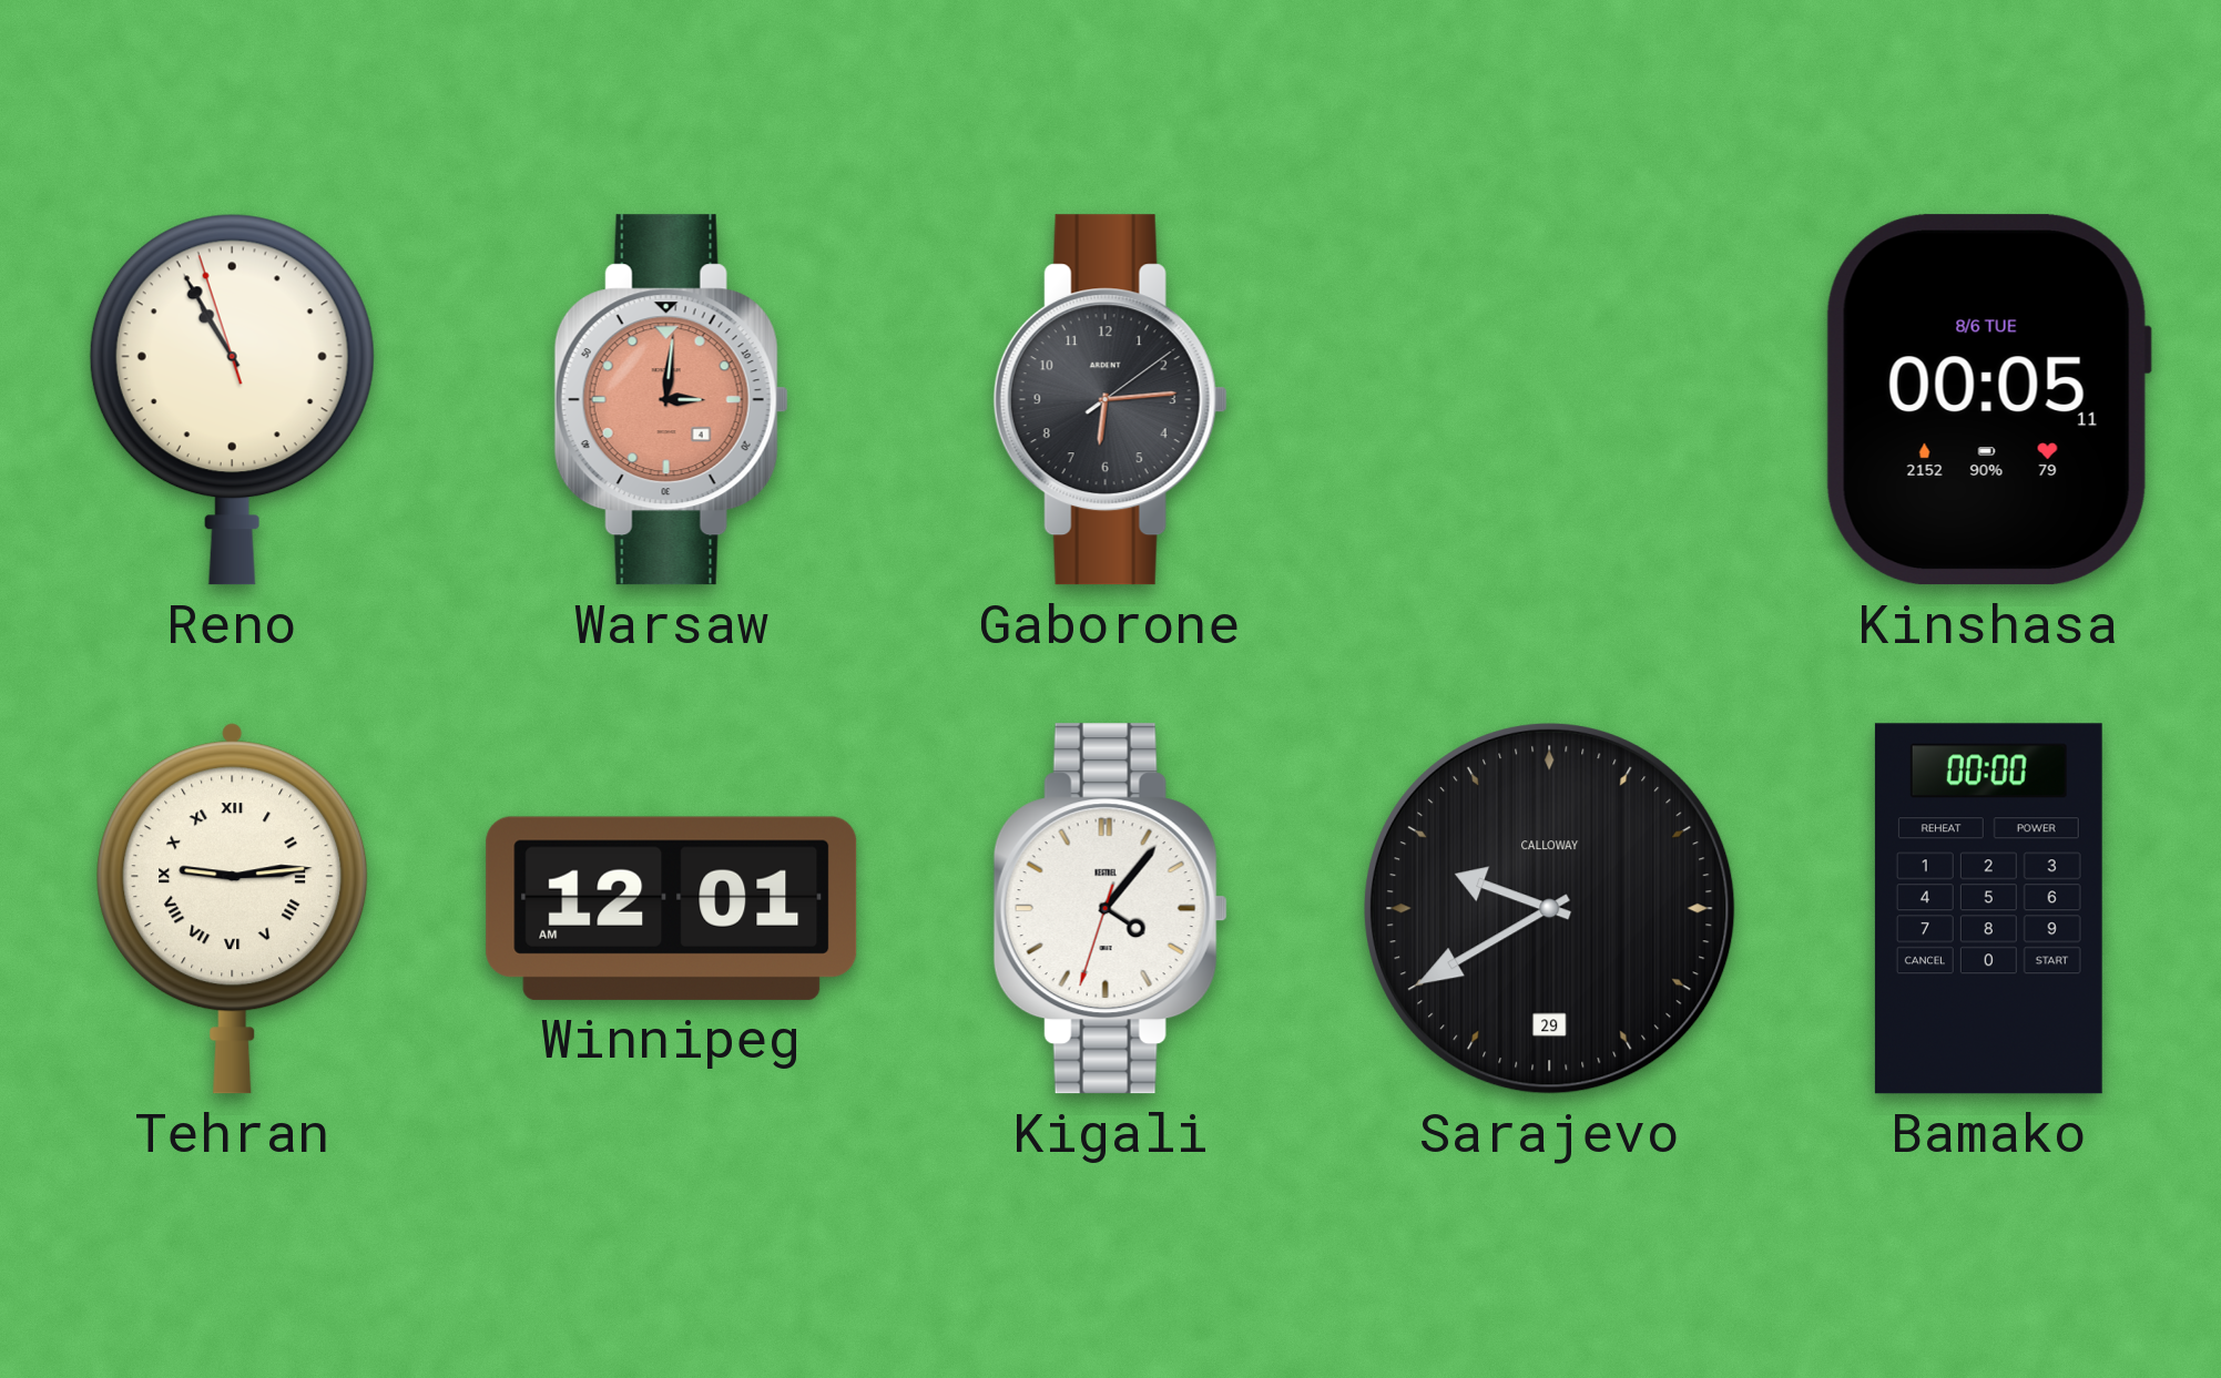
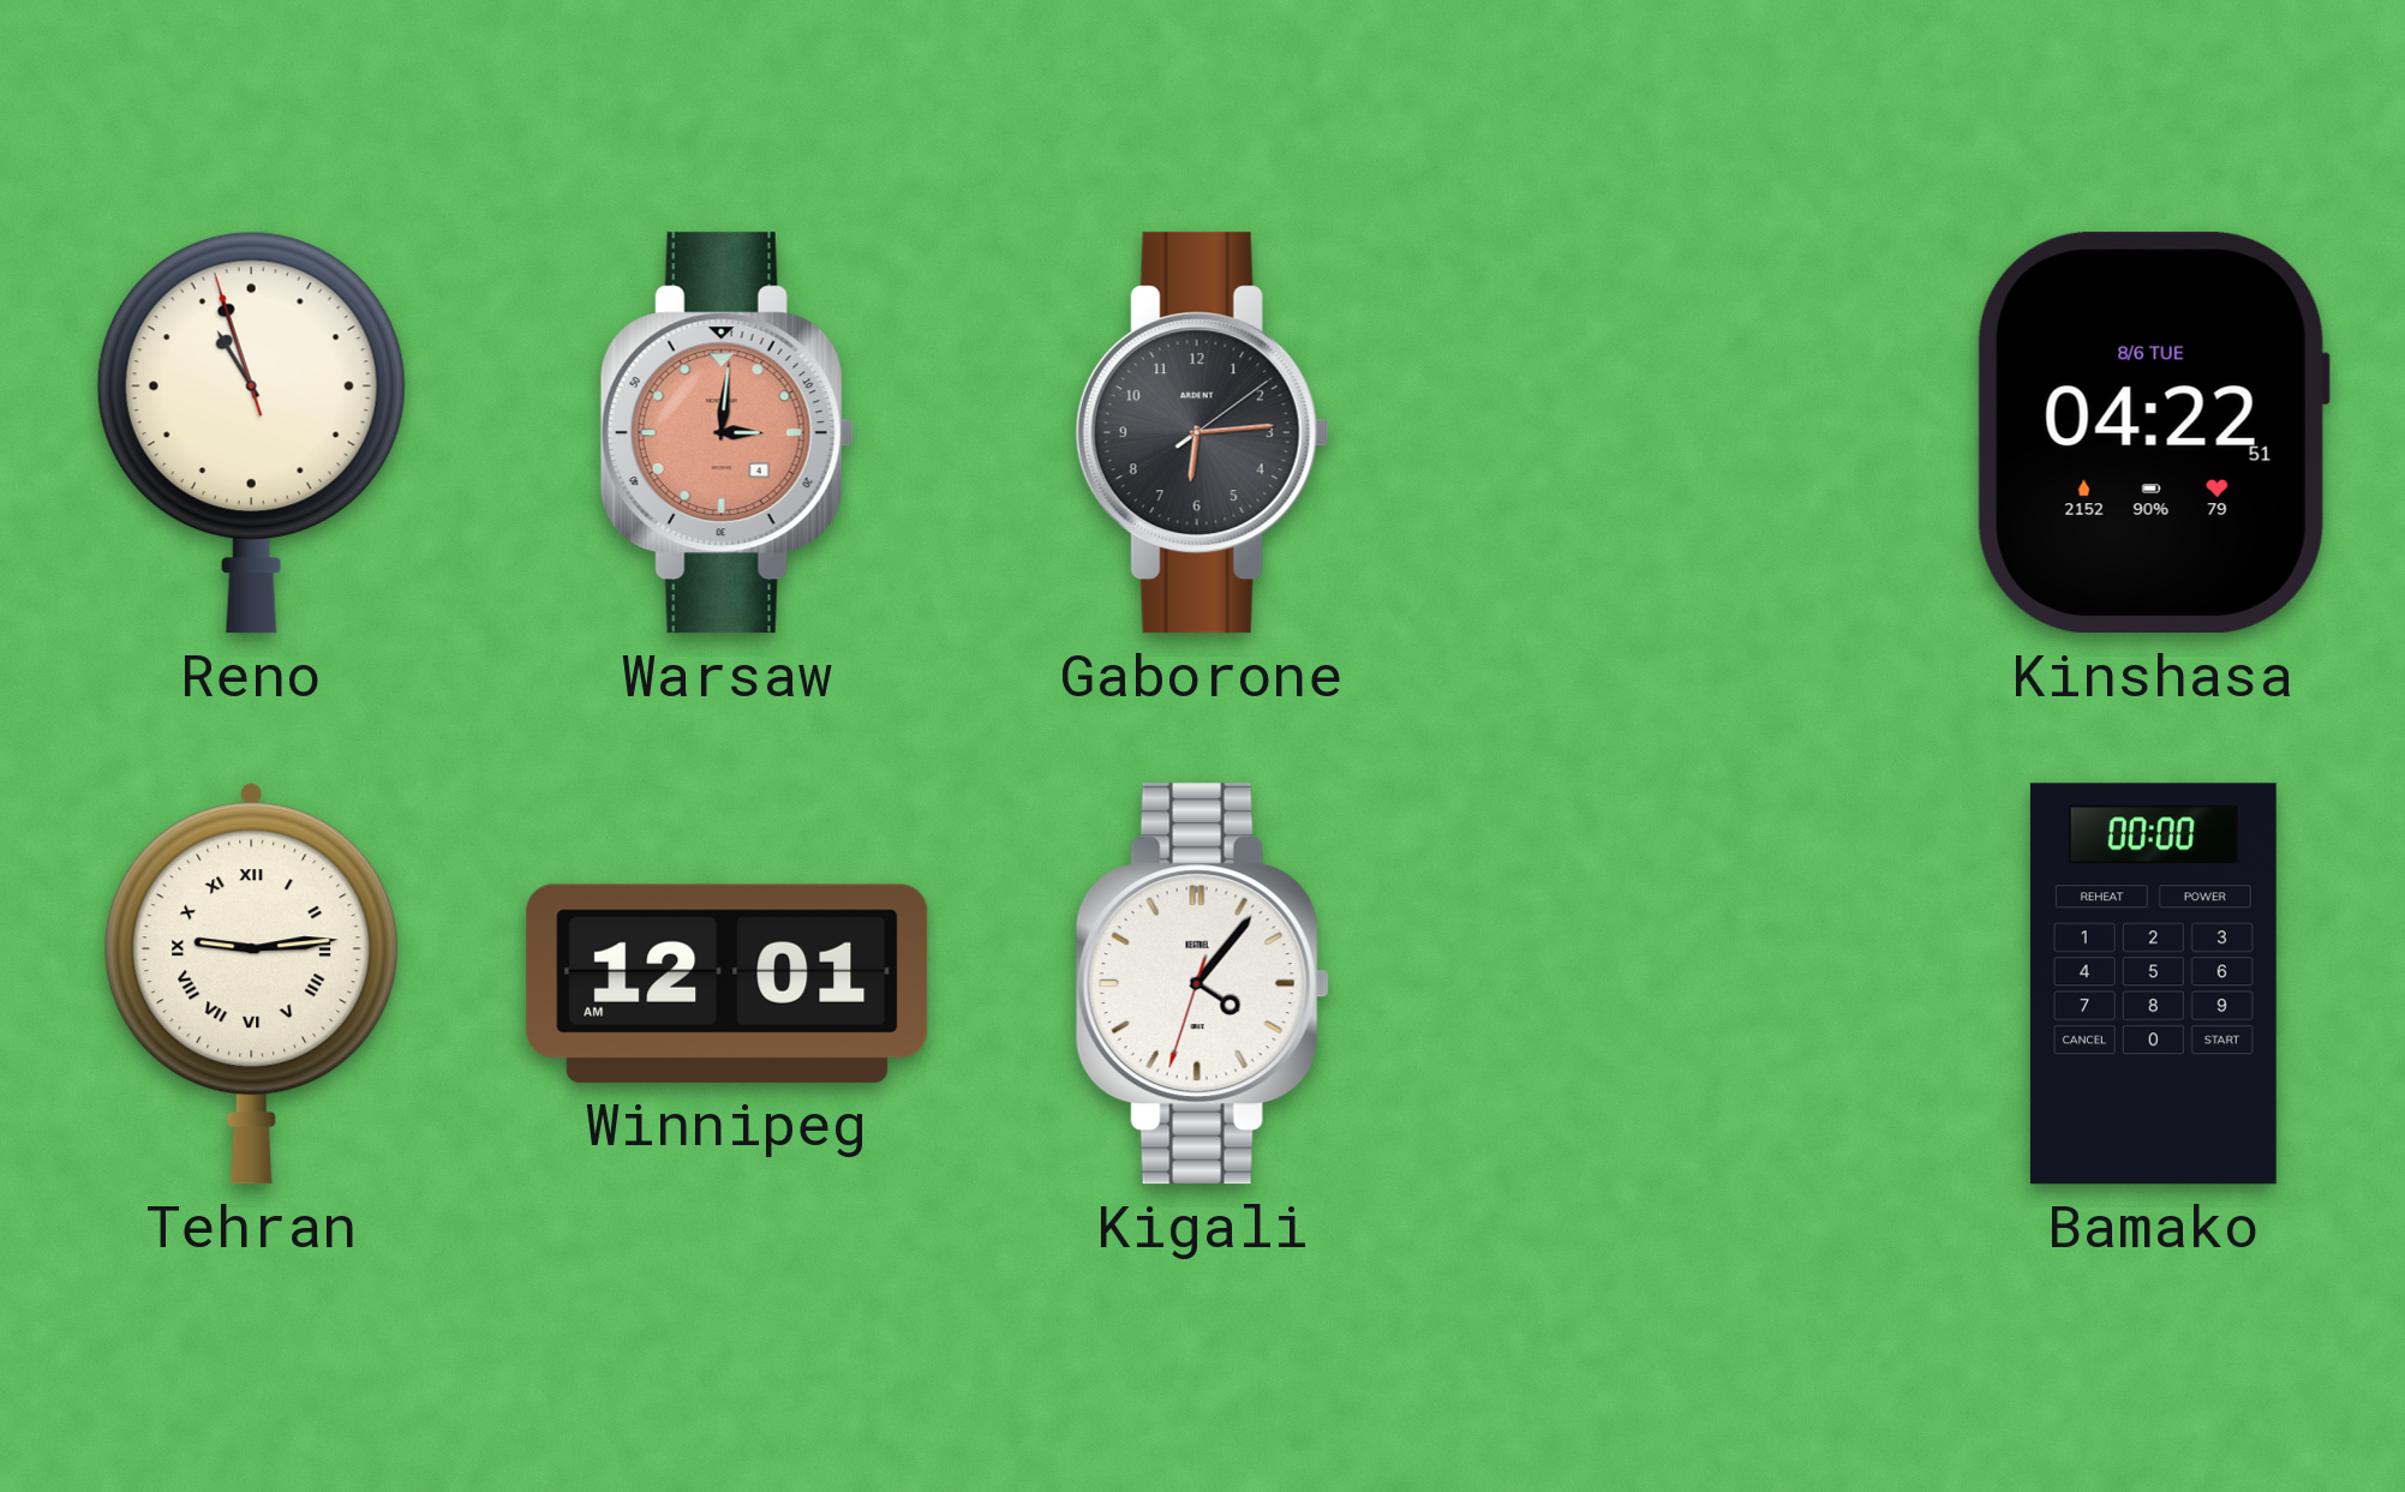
Reno: 10:54 -> 10:56 (251, 432)
Kinshasa: 00:05 -> 04:22 (2153, 433)
Sarajevo: 9:40 -> none (1550, 909)
